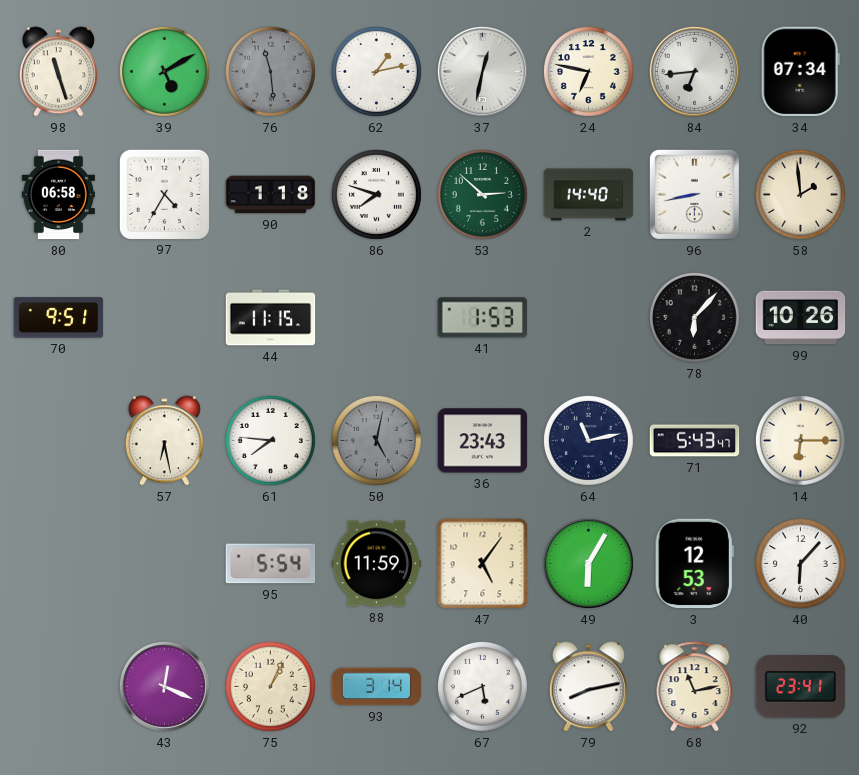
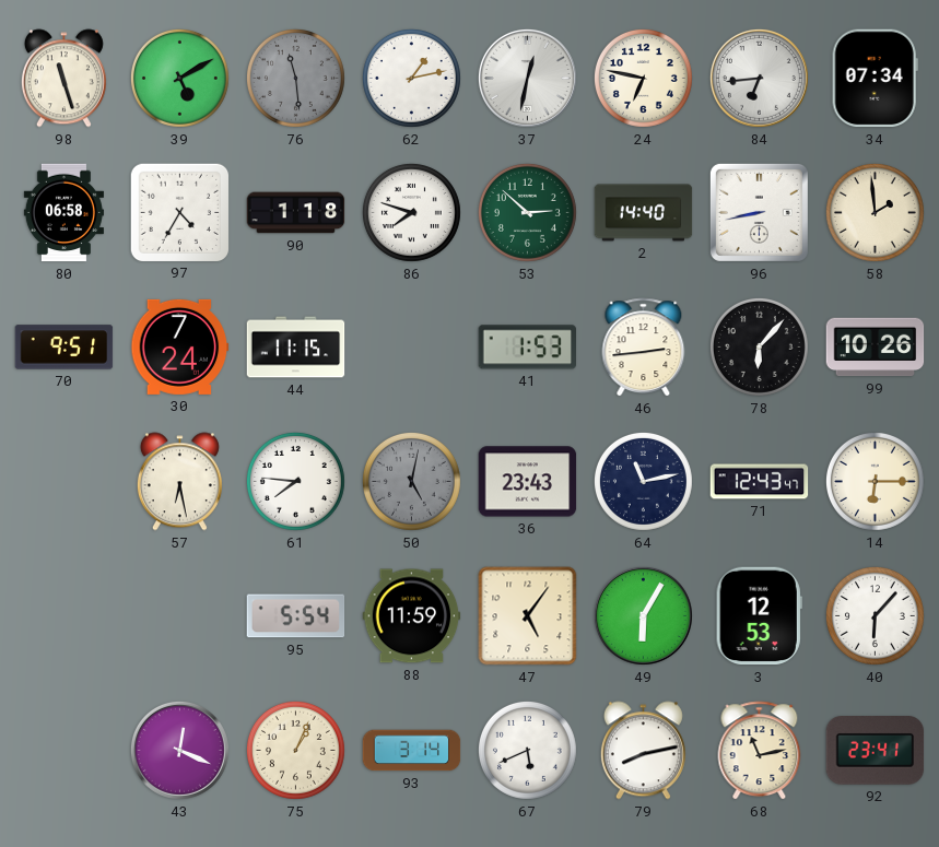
30: none -> 7:24 (180, 346)
46: none -> 2:44 (644, 348)
71: 5:43 -> 12:43 (760, 482)
